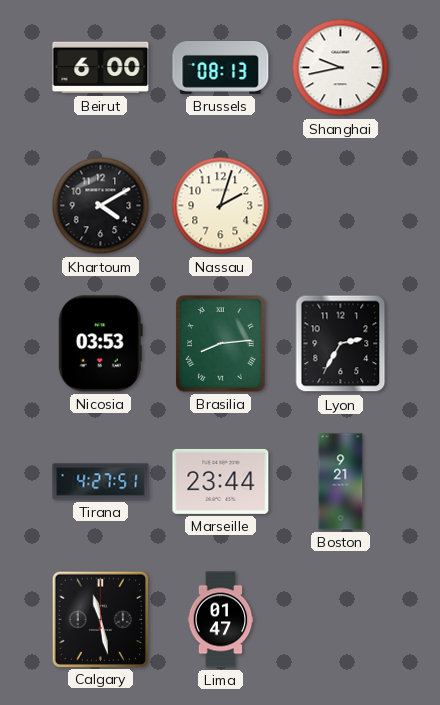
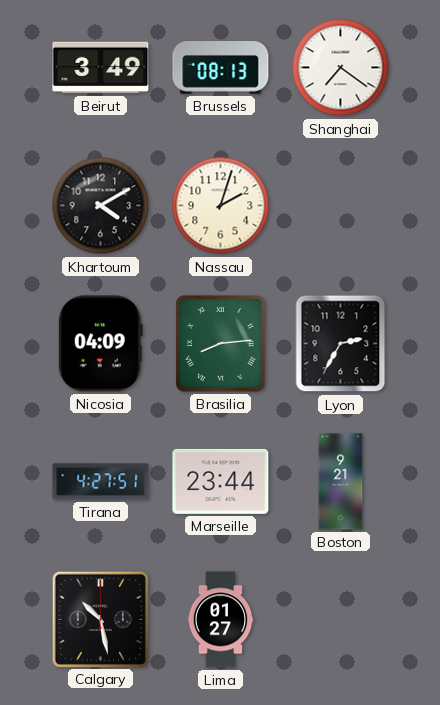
Beirut: 6:00 -> 3:49 (101, 68)
Shanghai: 9:43 -> 7:21 (341, 68)
Nicosia: 03:53 -> 04:09 (100, 344)
Calgary: 11:28 -> 10:28 (100, 619)
Lima: 01:47 -> 01:27 (221, 620)
